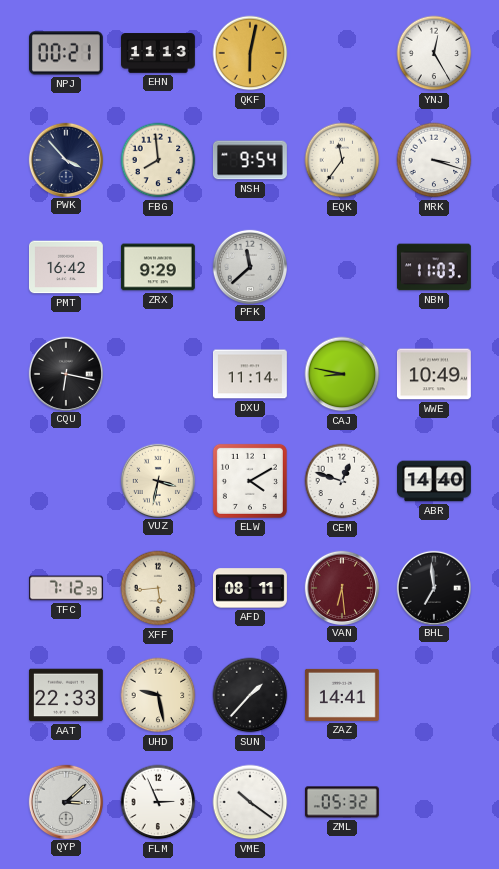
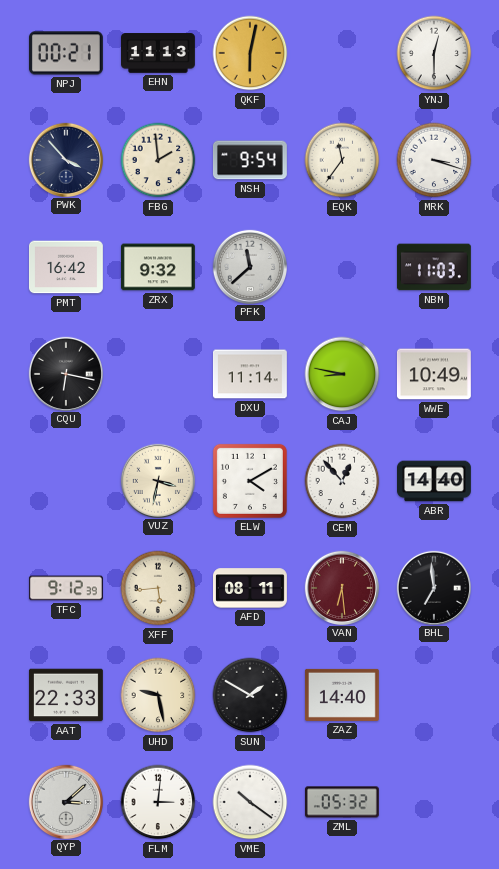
YNJ: 12:25 -> 12:30 (434, 53)
FBG: 7:59 -> 1:59 (158, 160)
ZRX: 9:29 -> 9:32 (158, 267)
CEM: 12:48 -> 12:53 (342, 481)
TFC: 7:12 -> 9:12 (66, 588)
SUN: 1:37 -> 1:50 (250, 695)
ZAZ: 14:41 -> 14:40 (342, 695)
FLM: 2:56 -> 3:01 (158, 802)
